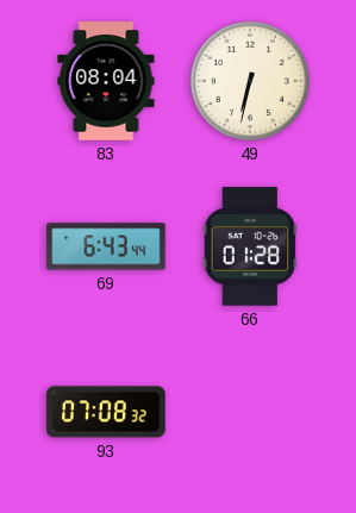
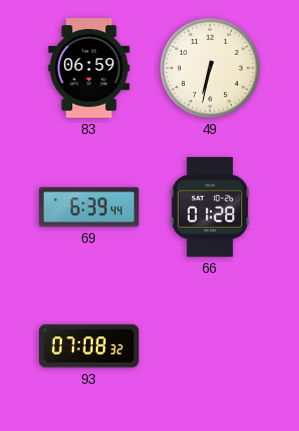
83: 08:04 -> 06:59 (89, 68)
69: 6:43 -> 6:39 (89, 207)
